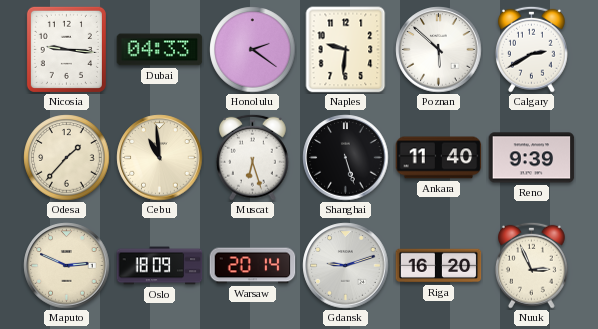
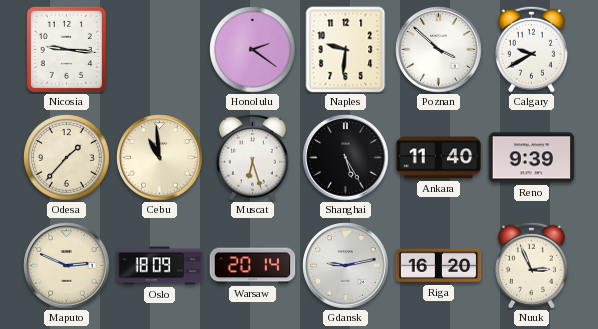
Dubai: 04:33 -> none (160, 50)
Poznan: 5:52 -> 3:52 (439, 50)
Calgary: 2:40 -> 9:40 (531, 49)
Shanghai: 5:27 -> 5:25 (346, 158)
Gdansk: 9:12 -> 9:13 (346, 266)
